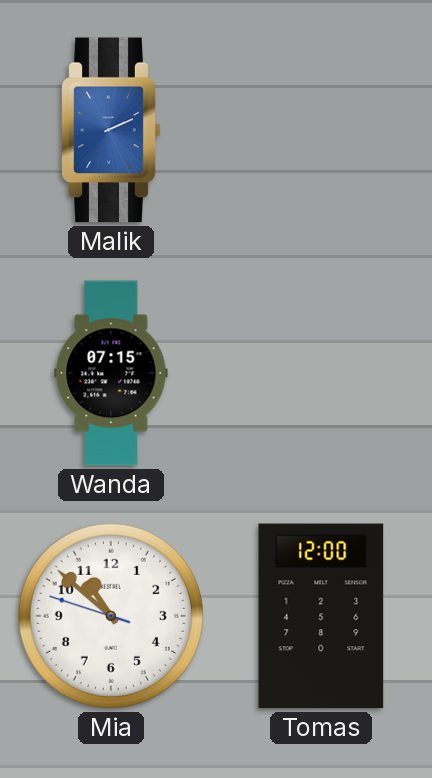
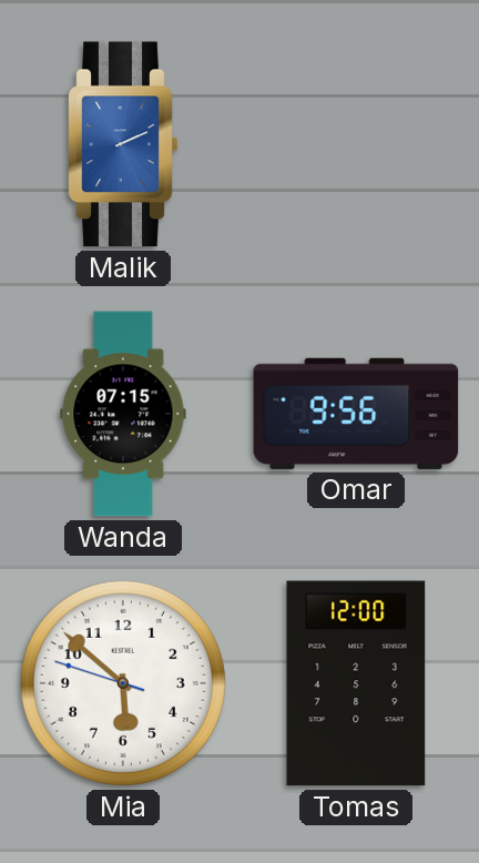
Omar: none -> 9:56 (356, 414)
Mia: 10:51 -> 5:51 (123, 683)
